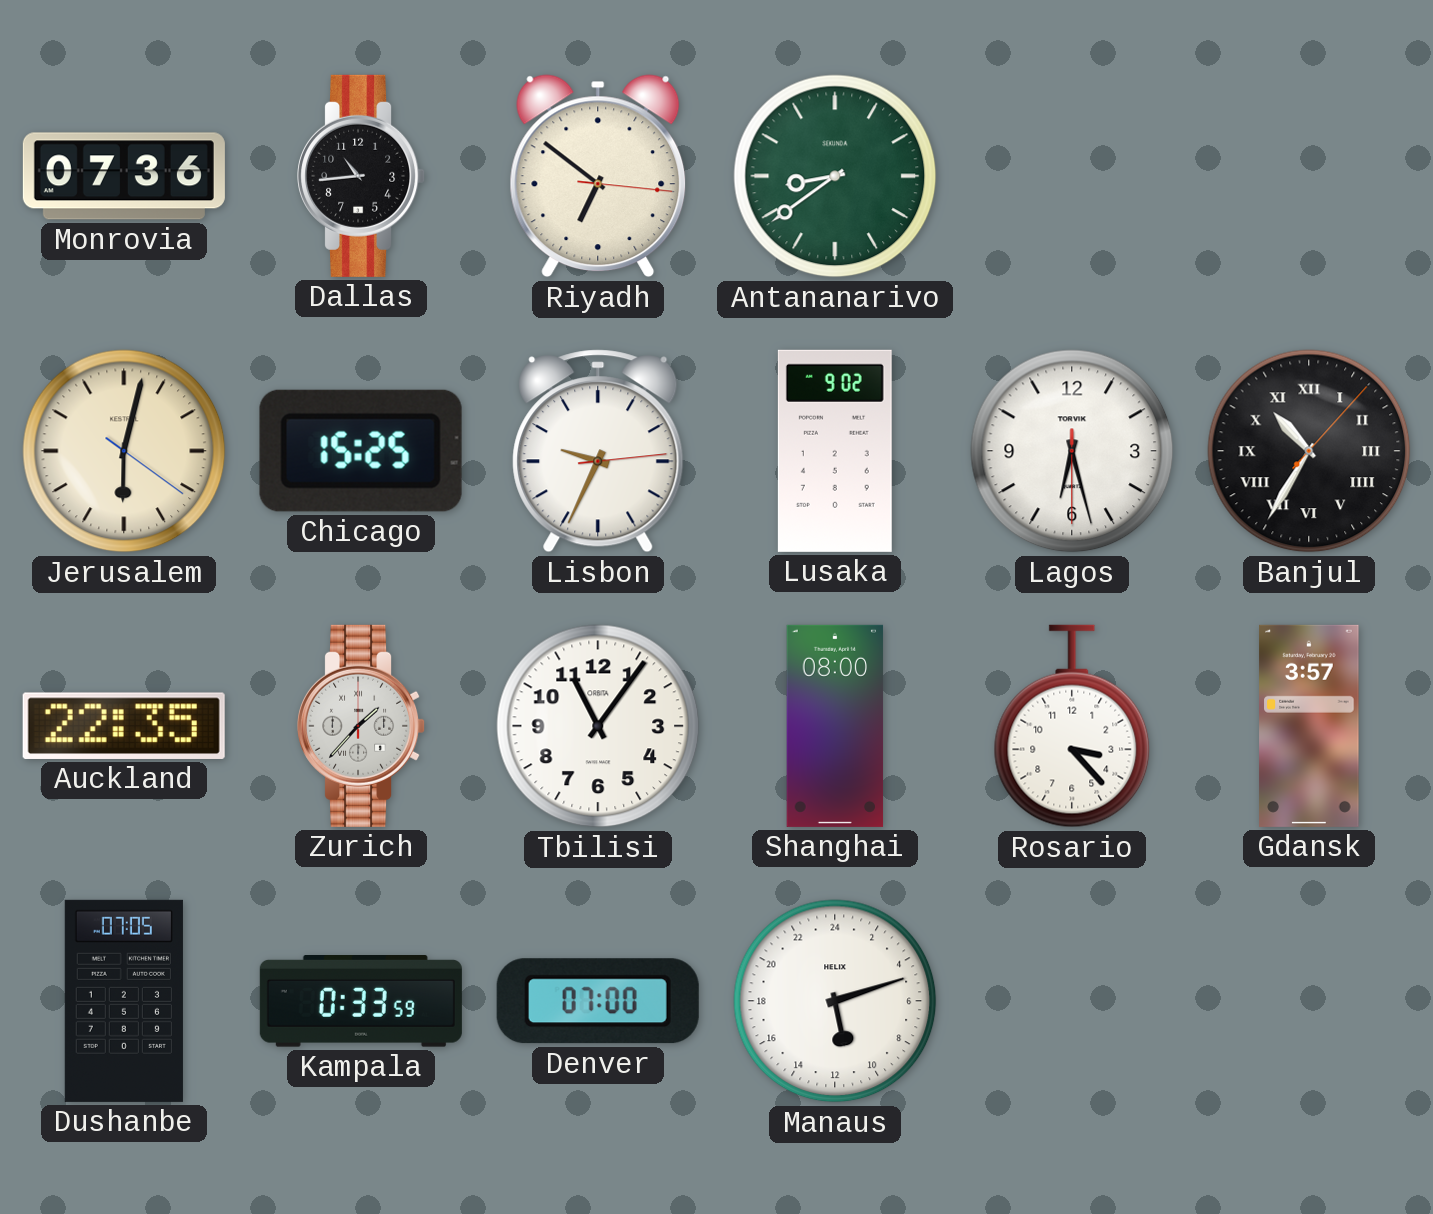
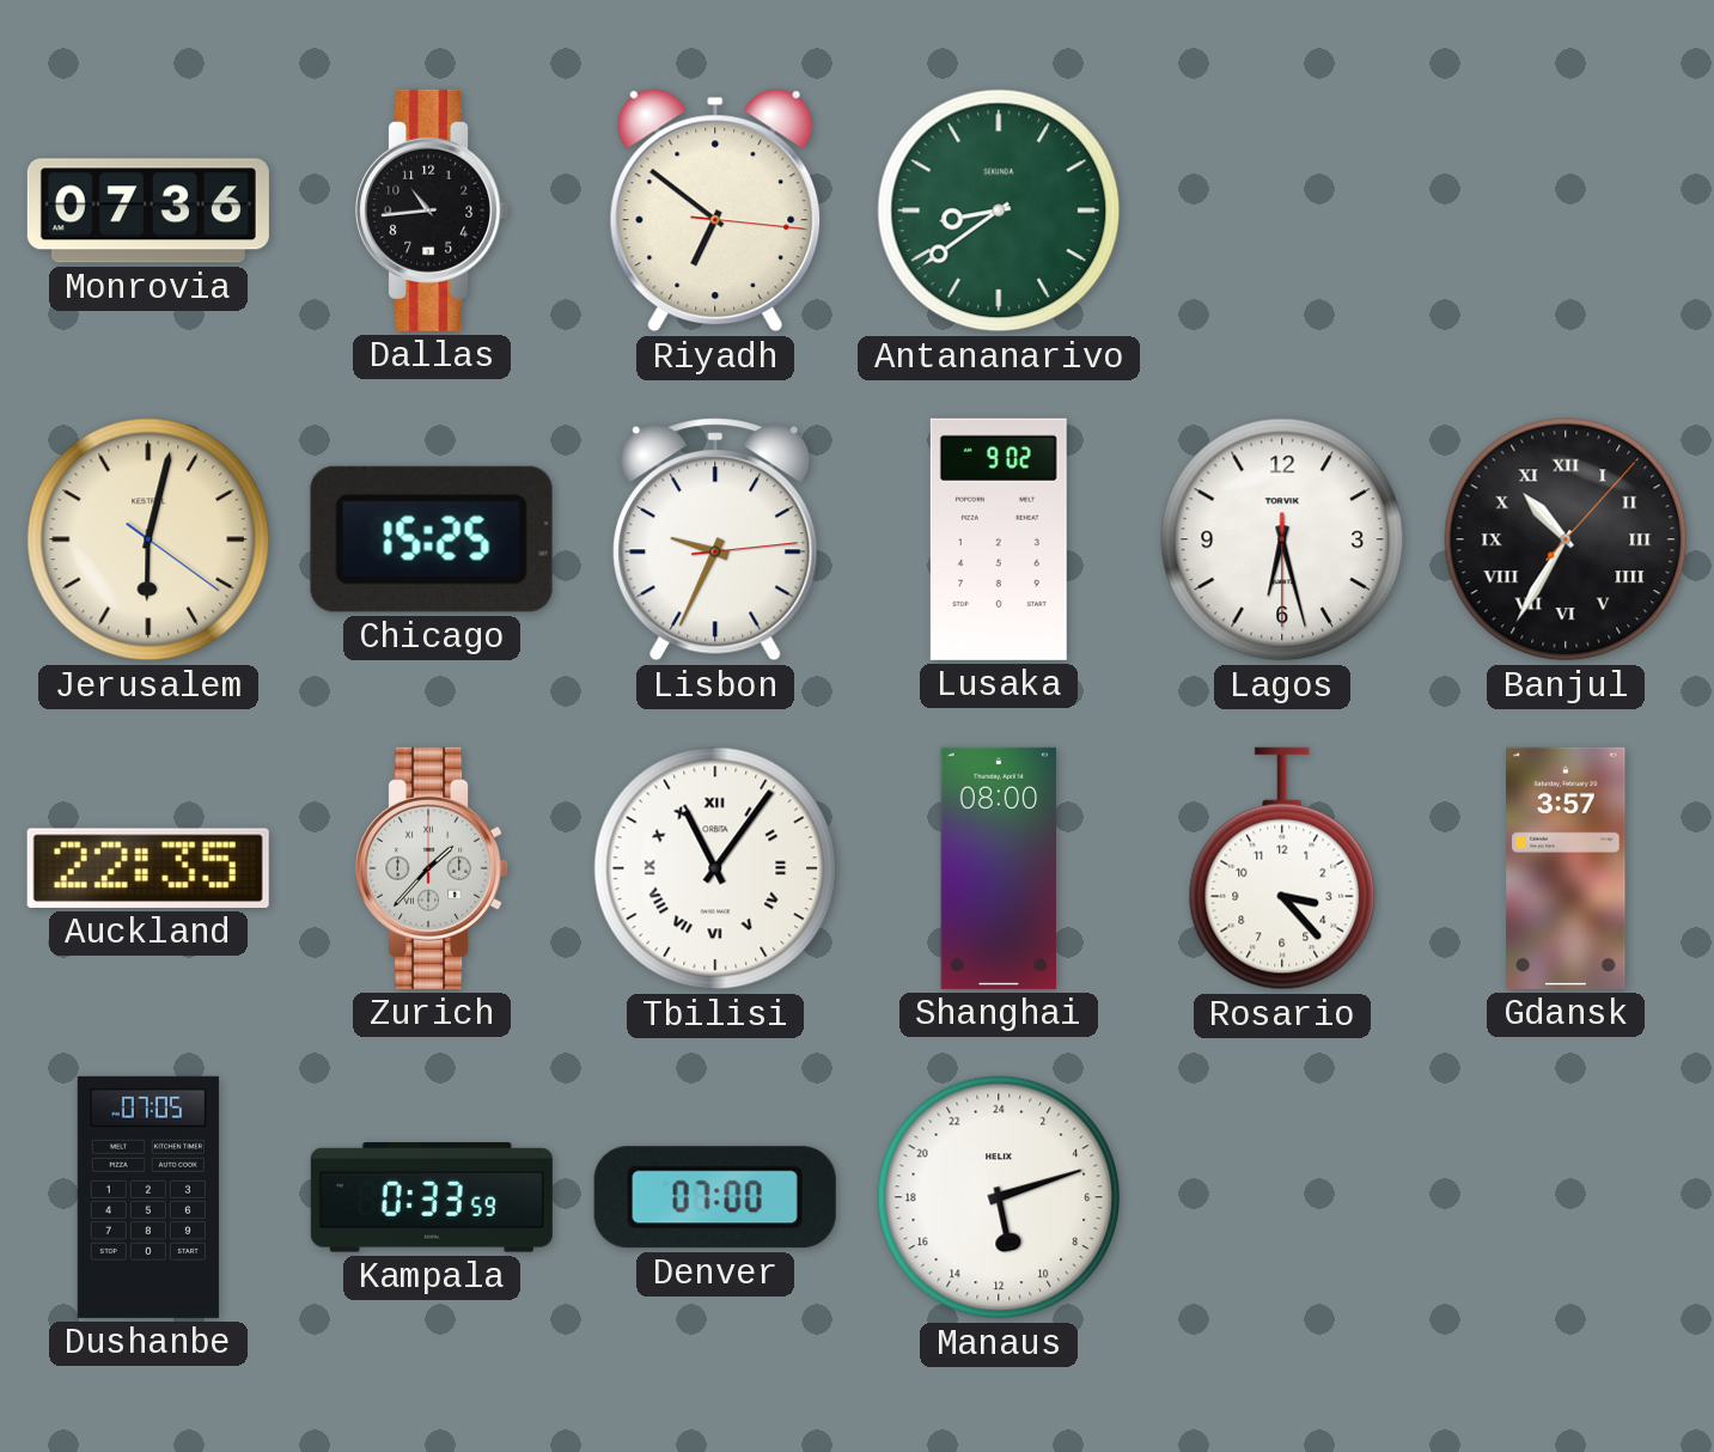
Tbilisi numerals: Arabic -> Roman (715, 868)
